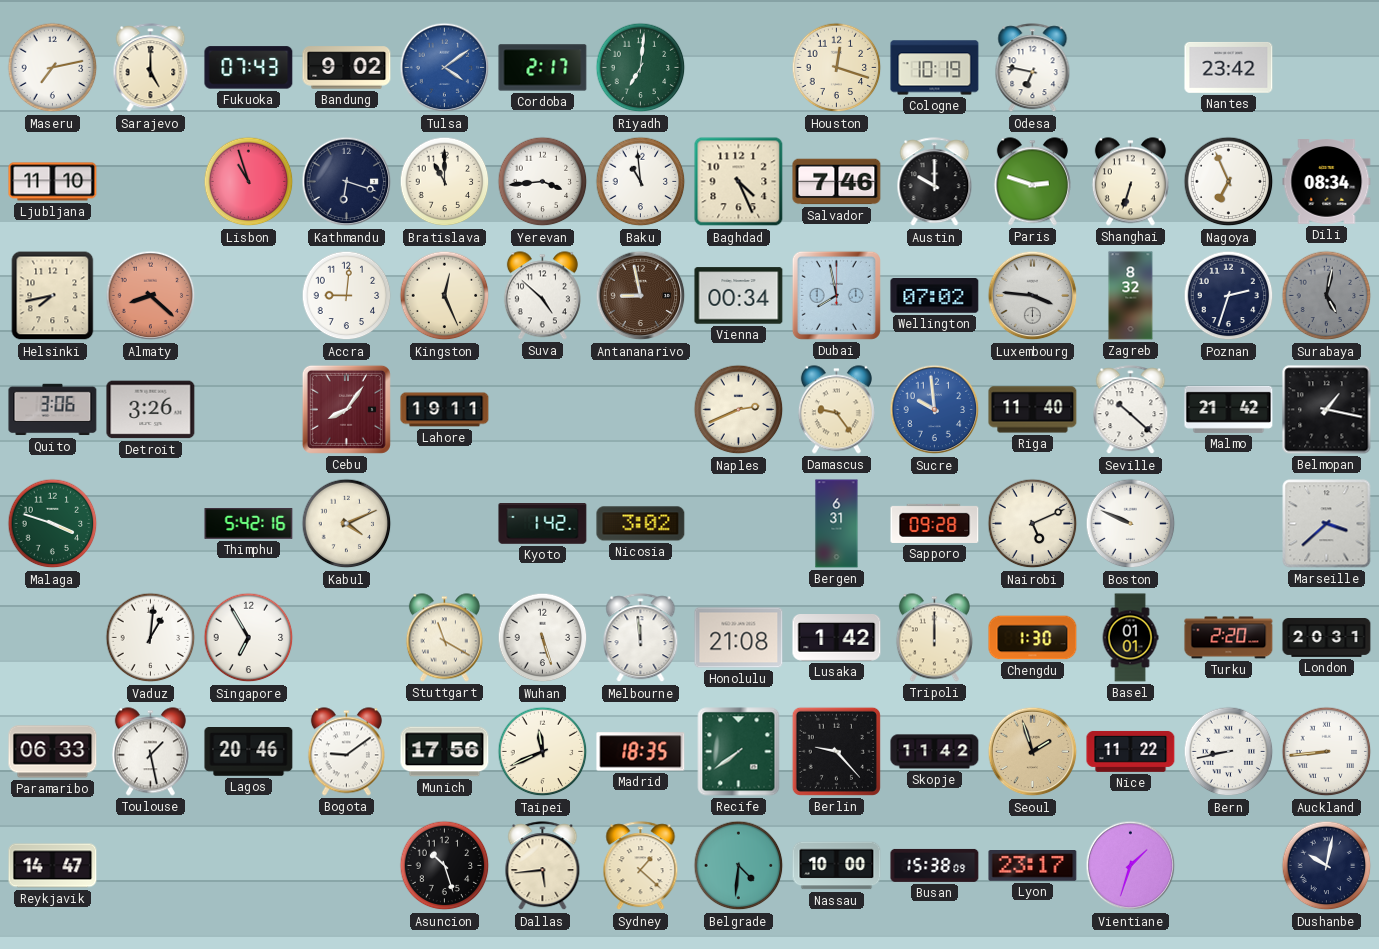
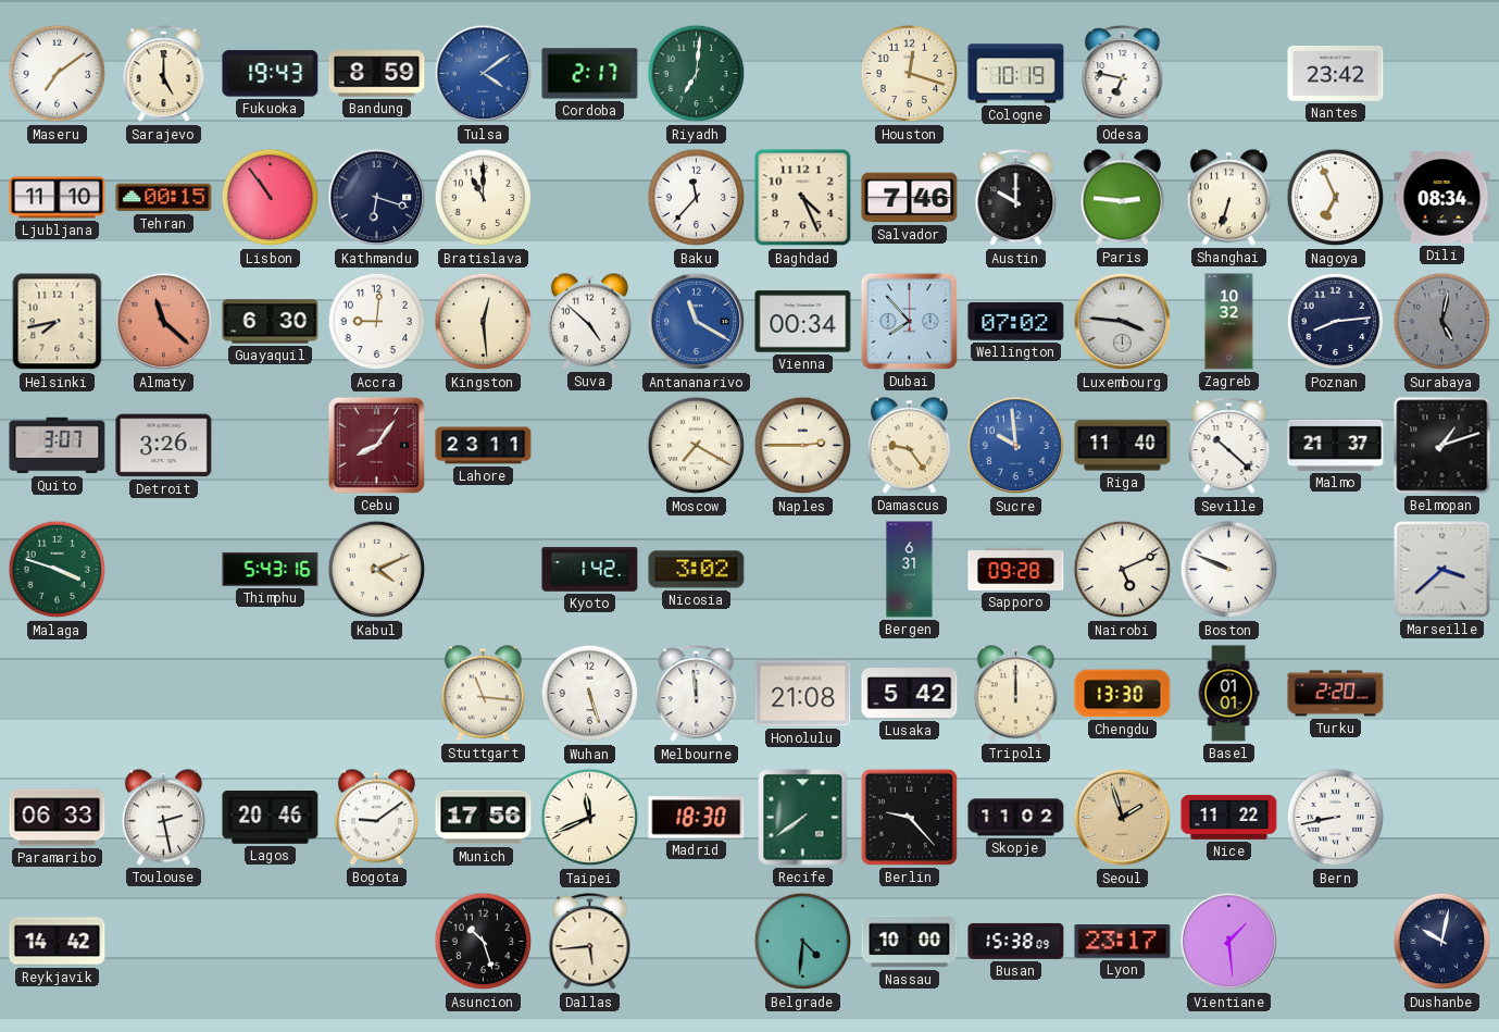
Maseru: 7:13 -> 7:09 (58, 74)
Fukuoka: 07:43 -> 19:43 (271, 74)
Bandung: 9:02 -> 8:59 (377, 74)
Tehran: none -> 00:15 (164, 198)
Lisbon: 10:57 -> 10:54 (271, 198)
Yerevan: 3:44 -> none (543, 182)
Baku: 10:59 -> 11:37 (697, 198)
Paris: 2:48 -> 2:46 (1122, 198)
Almaty: 8:22 -> 11:22 (164, 322)
Guayaquil: none -> 6:30 (271, 322)
Kingston: 12:26 -> 12:29 (484, 322)
Antananarivo: 8:58 -> 11:20 (697, 322)
Antananarivo dial: brown -> blue (697, 322)
Dubai: 7:58 -> 7:53 (909, 321)
Zagreb: 8:32 -> 10:32 (1229, 322)
Poznan: 2:33 -> 8:14 (1336, 322)
Quito: 3:06 -> 3:07 (58, 446)
Lahore: 19:11 -> 23:11 (484, 446)
Moscow: none -> 7:20 (697, 446)
Naples: 2:41 -> 2:45 (803, 446)
Malmo: 21:42 -> 21:37 (1336, 445)
Belmopan: 1:17 -> 1:12 (1442, 446)
Thimphu: 5:42 -> 5:43 (271, 570)
Vaduz: 1:01 -> none (151, 638)
Singapore: 6:55 -> none (249, 638)
Stuttgart: 11:20 -> 11:16 (483, 694)
Lusaka: 1:42 -> 5:42 (910, 694)
Chengdu: 1:30 -> 13:30 (1123, 694)
London: 20:31 -> none (1327, 638)
Toulouse: 1:28 -> 2:28 (163, 818)
Madrid: 18:35 -> 18:30 (697, 818)
Skopje: 11:42 -> 11:02 (1016, 818)
Auckland: 8:44 -> none (1327, 752)
Reykjavik: 14:47 -> 14:42 (58, 942)
Sydney: 1:22 -> none (641, 866)
Vientiane: 1:33 -> 1:29 (1229, 942)
